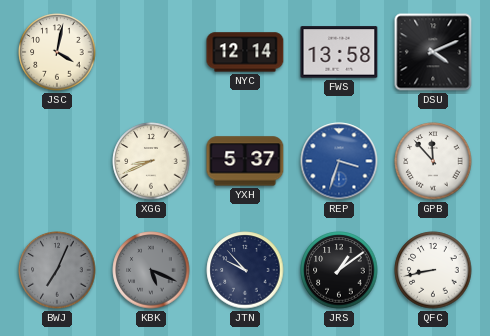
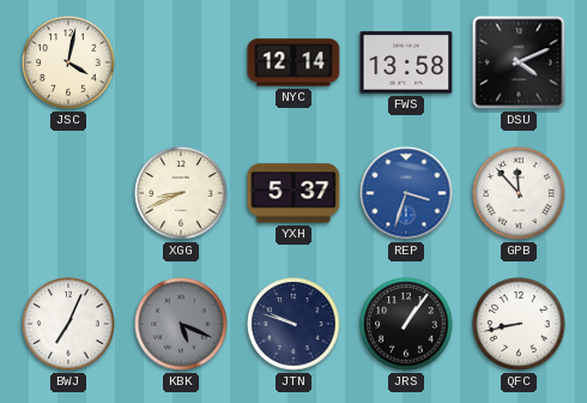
BWJ dial: grey -> white (68, 324)
JTN: 9:53 -> 9:48 (293, 324)
JRS: 1:09 -> 1:06 (406, 324)
